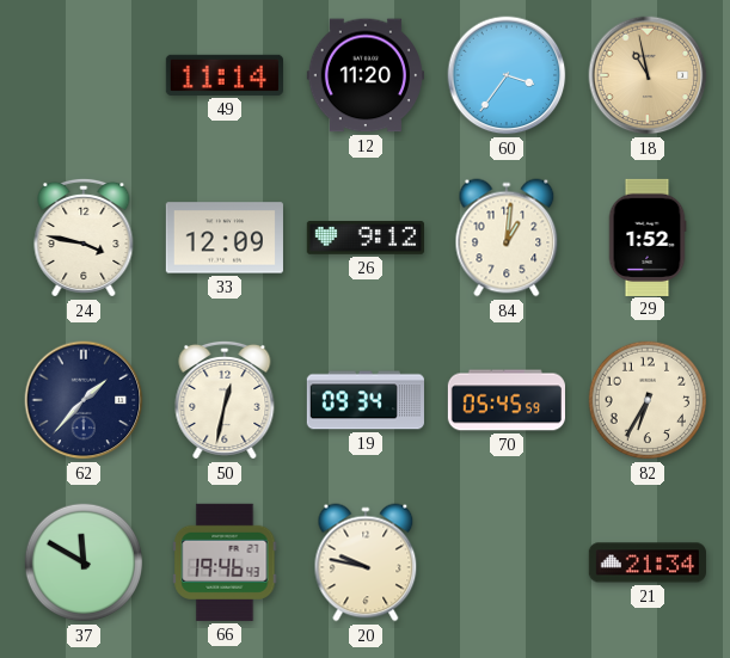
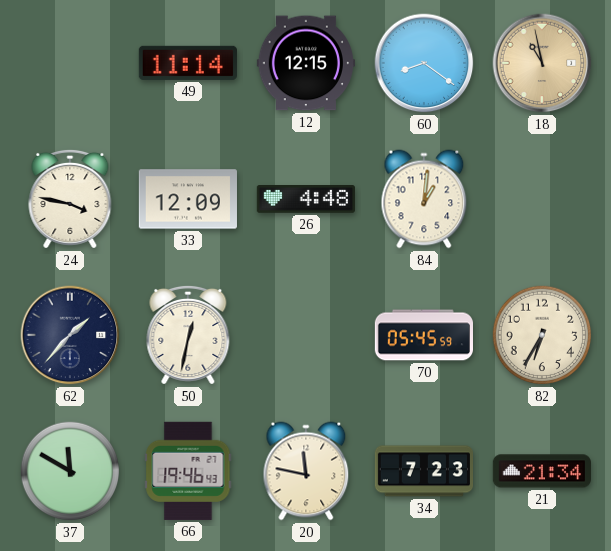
12: 11:20 -> 12:15 (306, 63)
60: 3:36 -> 8:21 (424, 63)
26: 9:12 -> 4:48 (306, 199)
29: 1:52 -> none (648, 236)
19: 09:34 -> none (366, 400)
20: 9:47 -> 11:47 (306, 471)
34: none -> 7:23 (423, 471)
